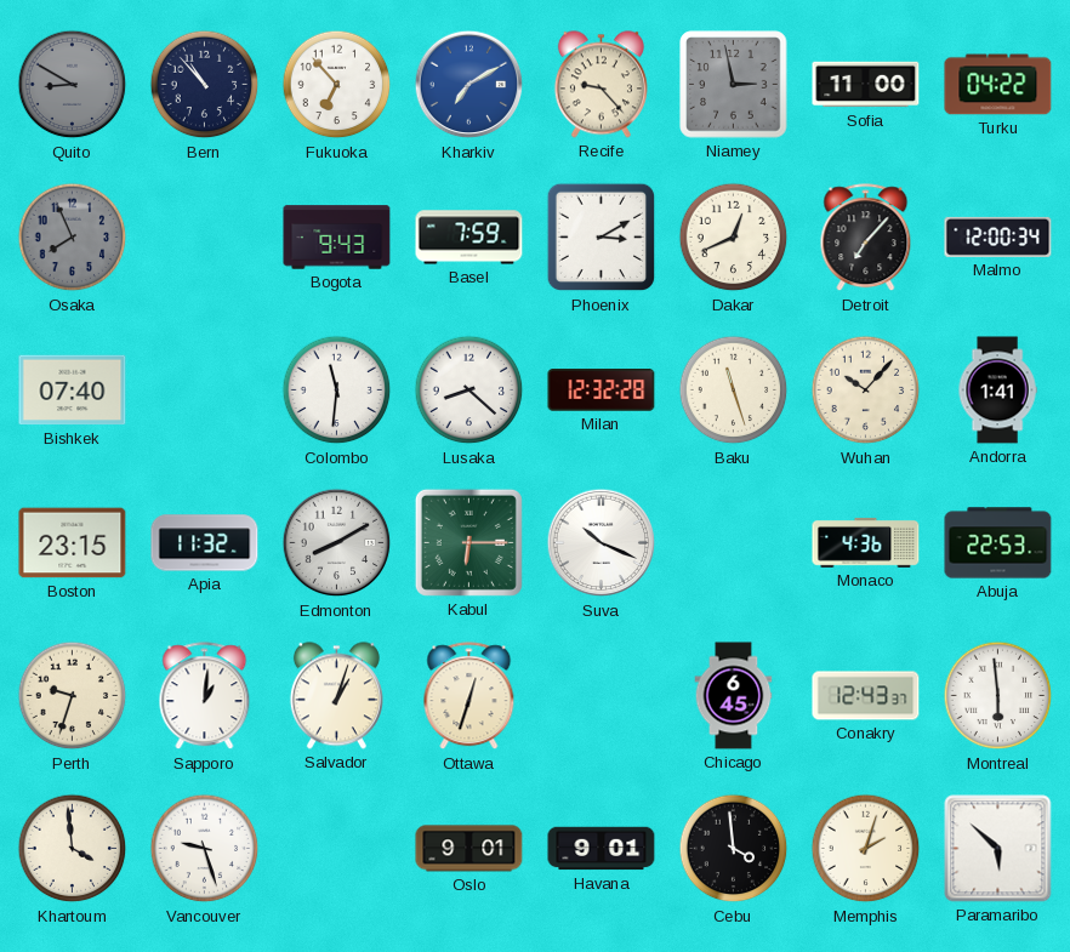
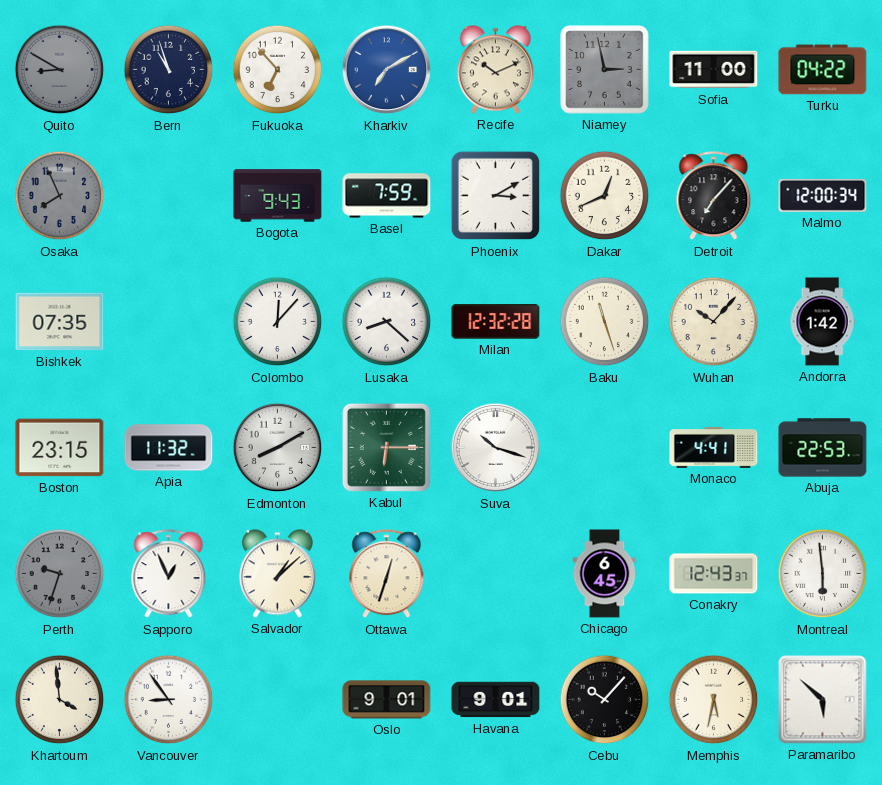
Bern: 10:53 -> 10:57 (169, 70)
Recife: 9:23 -> 10:11 (495, 70)
Bishkek: 07:40 -> 07:35 (60, 322)
Colombo: 11:31 -> 12:07 (278, 322)
Andorra: 1:41 -> 1:42 (822, 322)
Suva: 10:19 -> 10:18 (496, 448)
Monaco: 4:36 -> 4:41 (714, 447)
Perth dial: cream -> grey (60, 574)
Sapporo: 1:01 -> 12:56 (169, 574)
Salvador: 1:03 -> 1:08 (277, 574)
Vancouver: 9:27 -> 8:54 (169, 700)
Cebu: 3:59 -> 10:07 (605, 700)
Memphis: 2:03 -> 5:32 (714, 700)
